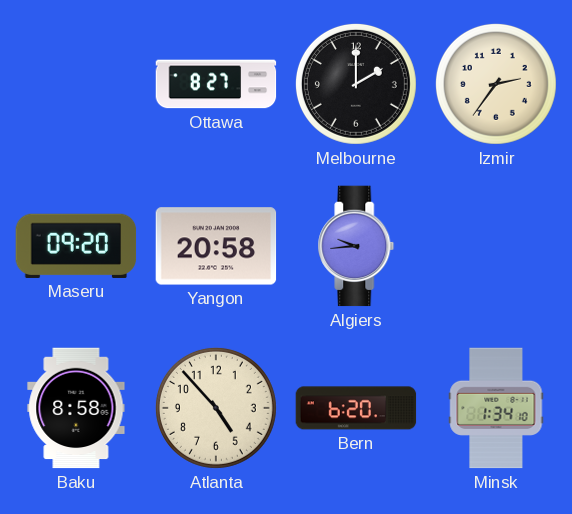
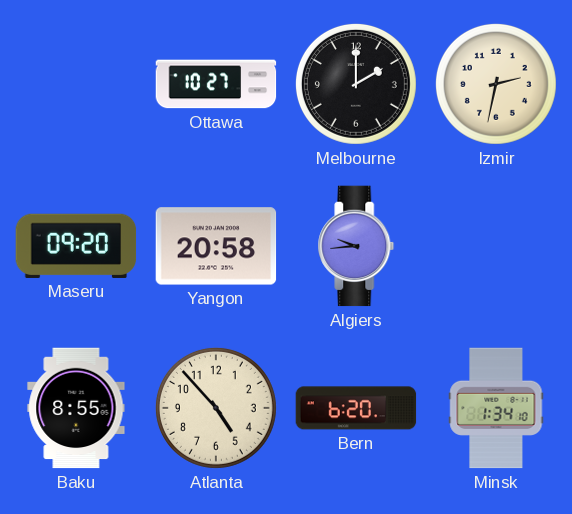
Ottawa: 8:27 -> 10:27 (216, 84)
Izmir: 2:36 -> 2:32 (496, 84)
Baku: 8:58 -> 8:55 (76, 408)
